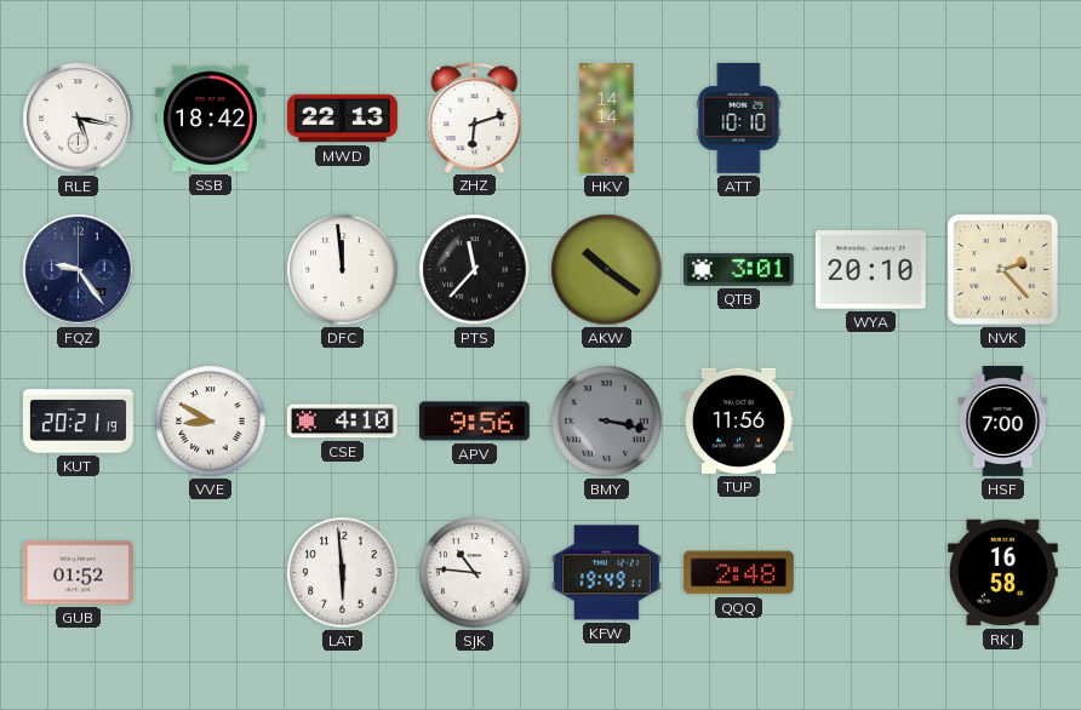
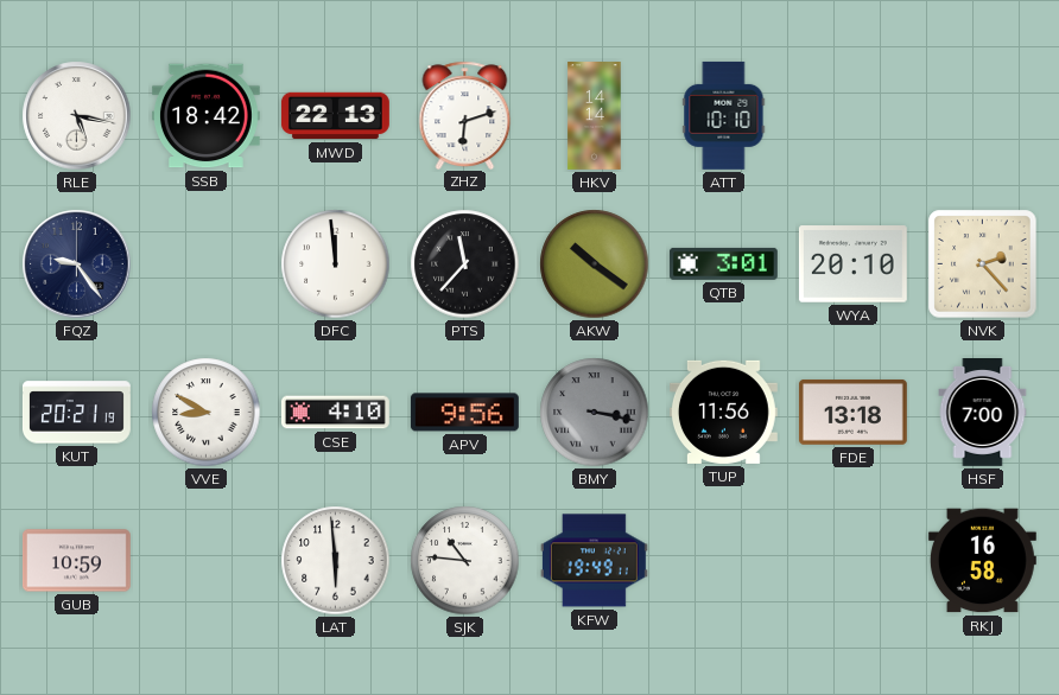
FDE: none -> 13:18 (852, 412)
GUB: 01:52 -> 10:59 (76, 561)
QQQ: 2:48 -> none (738, 573)
